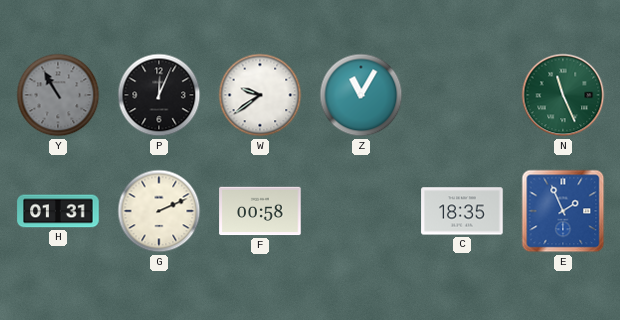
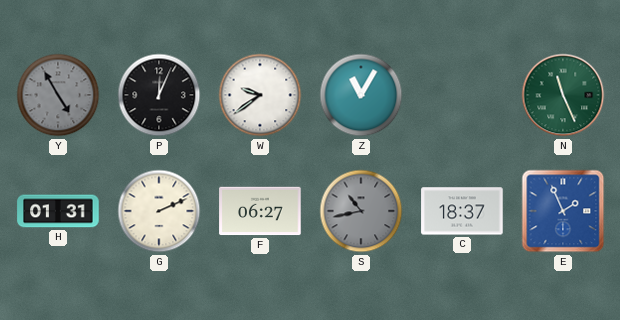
Y: 10:55 -> 4:55 (58, 95)
F: 00:58 -> 06:27 (260, 211)
S: none -> 10:43 (361, 211)
C: 18:35 -> 18:37 (462, 211)
